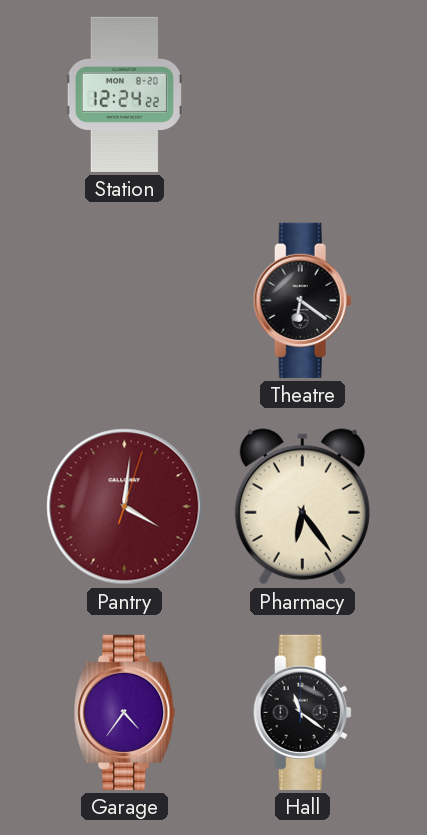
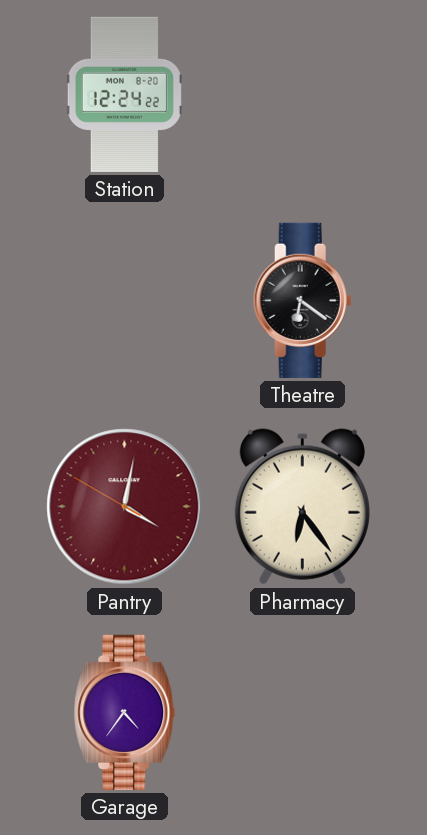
Pantry: 4:01:03 -> 4:01:50 (125, 507)
Hall: 11:21 -> none (302, 712)
